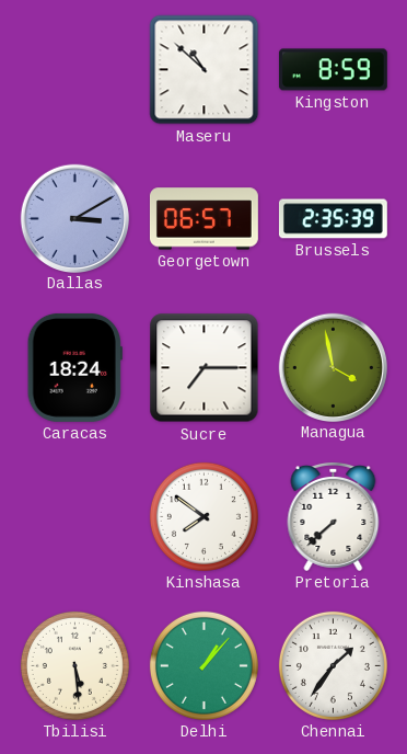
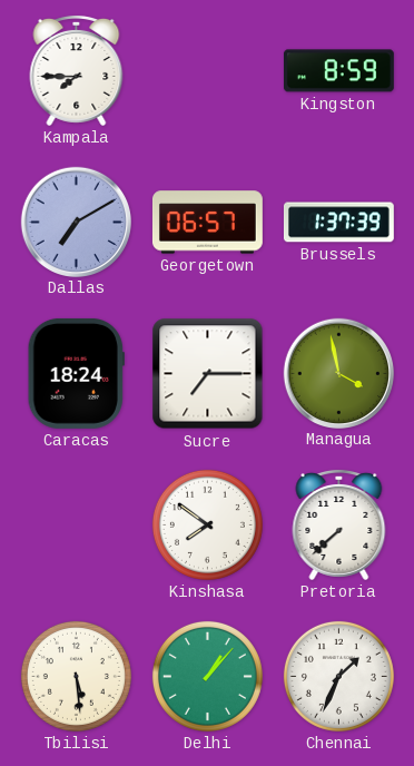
Kampala: none -> 7:45 (77, 70)
Maseru: 10:52 -> none (205, 70)
Dallas: 3:10 -> 7:10 (76, 222)
Brussels: 2:35 -> 1:37 (338, 223)
Chennai: 1:36 -> 1:34 (338, 676)
